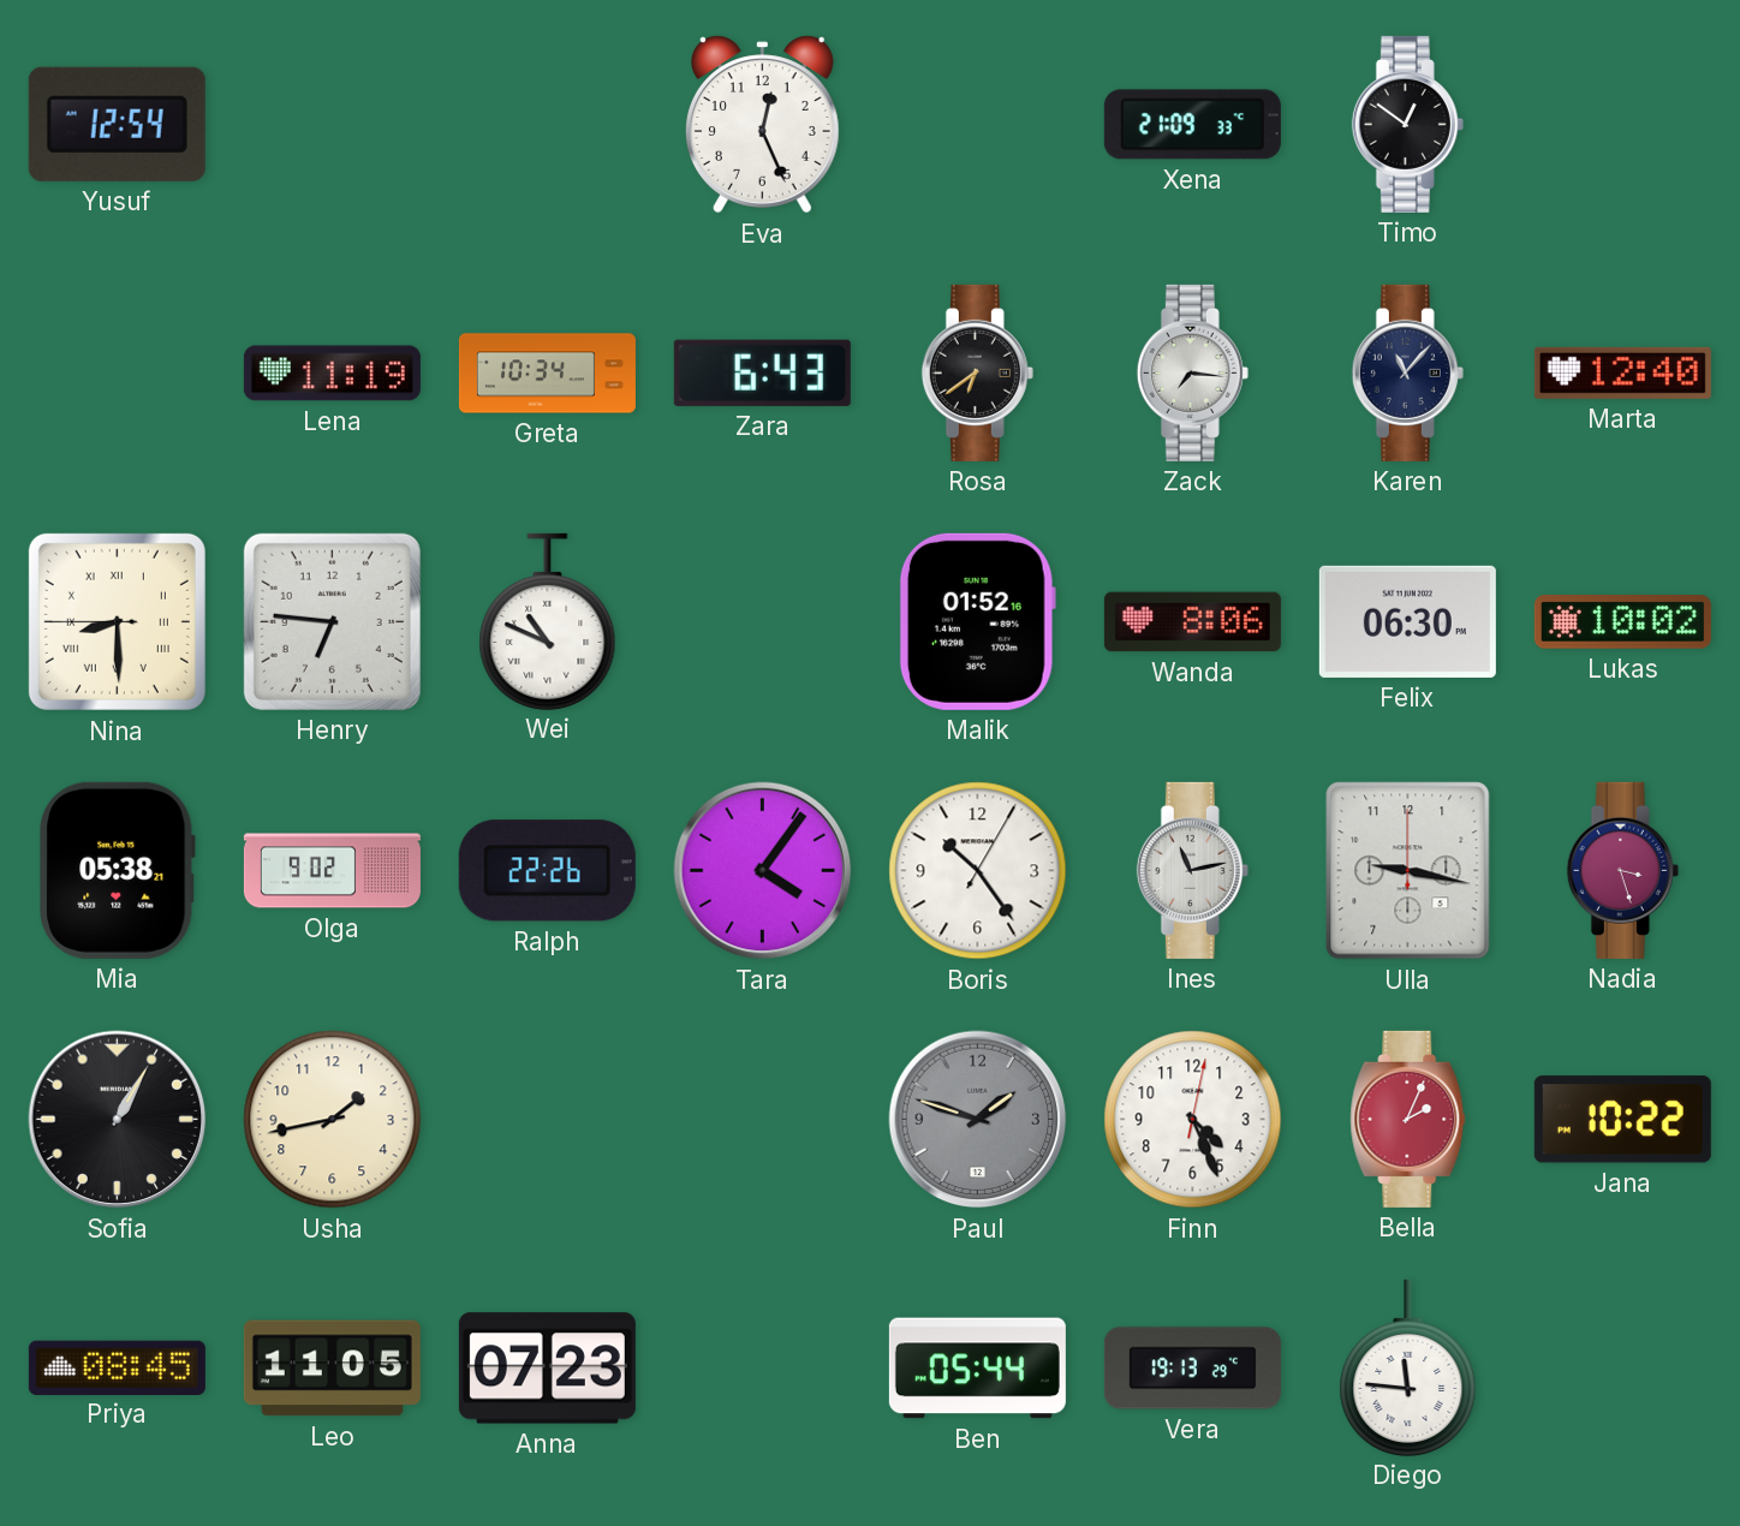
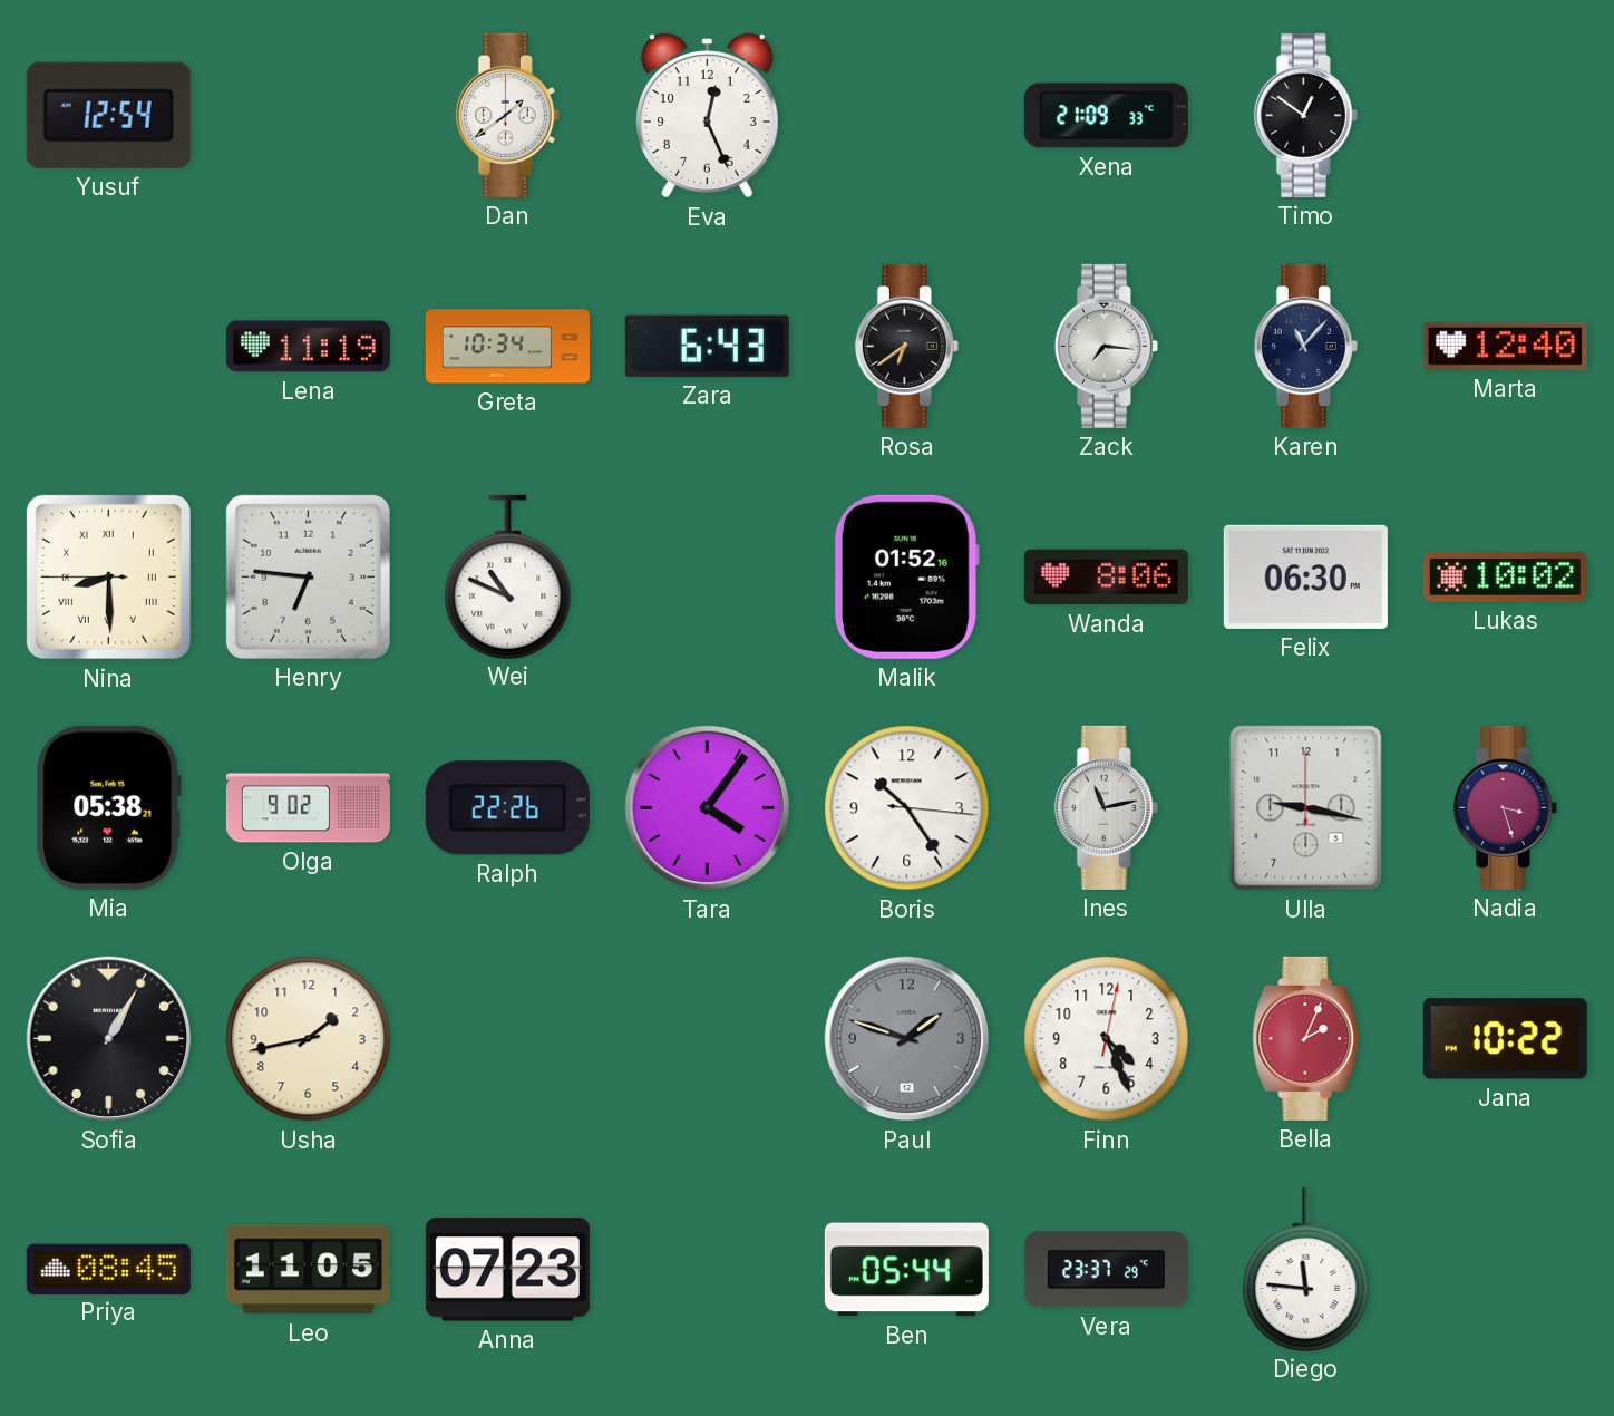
Dan: none -> 1:39 (507, 115)
Boris: 10:24:05 -> 10:24:16 (907, 808)
Vera: 19:13 -> 23:37 (1106, 1270)
